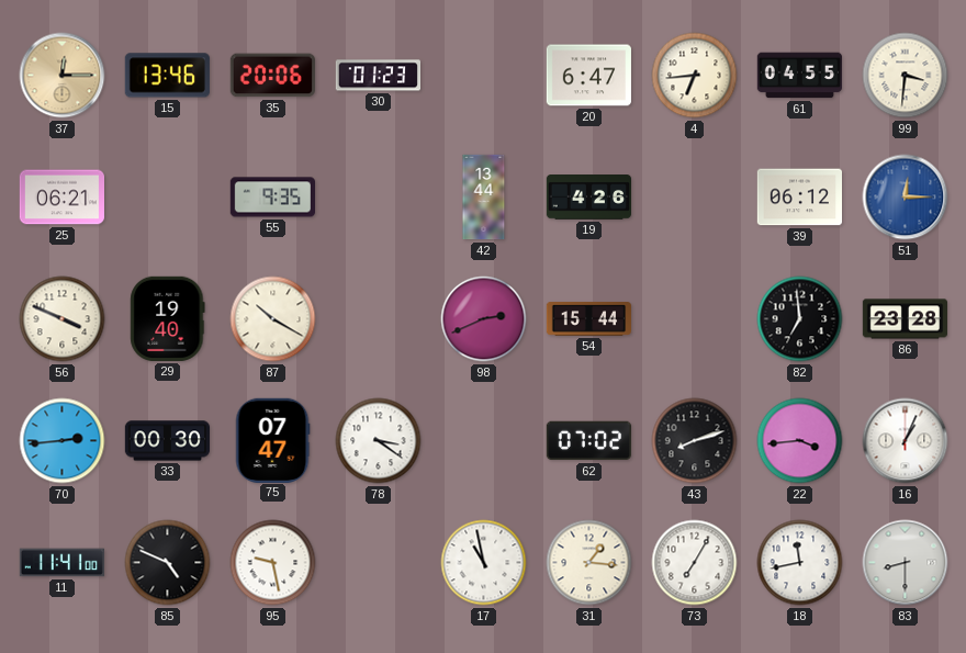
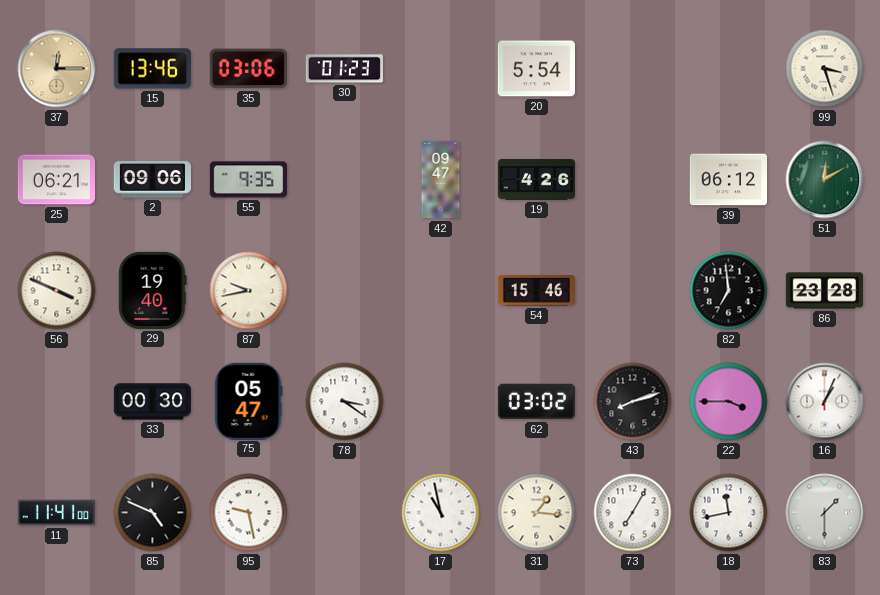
35: 20:06 -> 03:06 (248, 69)
20: 6:47 -> 5:54 (536, 69)
4: 6:44 -> none (695, 76)
61: 04:55 -> none (799, 76)
99: 3:31 -> 3:27 (825, 69)
2: none -> 09:06 (152, 180)
42: 13:44 -> 09:47 (441, 180)
51: 12:15 -> 12:10 (825, 180)
51 dial: blue -> green (825, 180)
87: 10:20 -> 9:43 (249, 291)
98: 2:41 -> none (484, 319)
54: 15:44 -> 15:46 (536, 291)
70: 2:44 -> none (63, 441)
75: 07:47 -> 05:47 (248, 401)
62: 07:02 -> 03:02 (536, 402)
22: 3:44 -> 3:45 (729, 402)
83: 8:30 -> 1:30 (825, 513)
